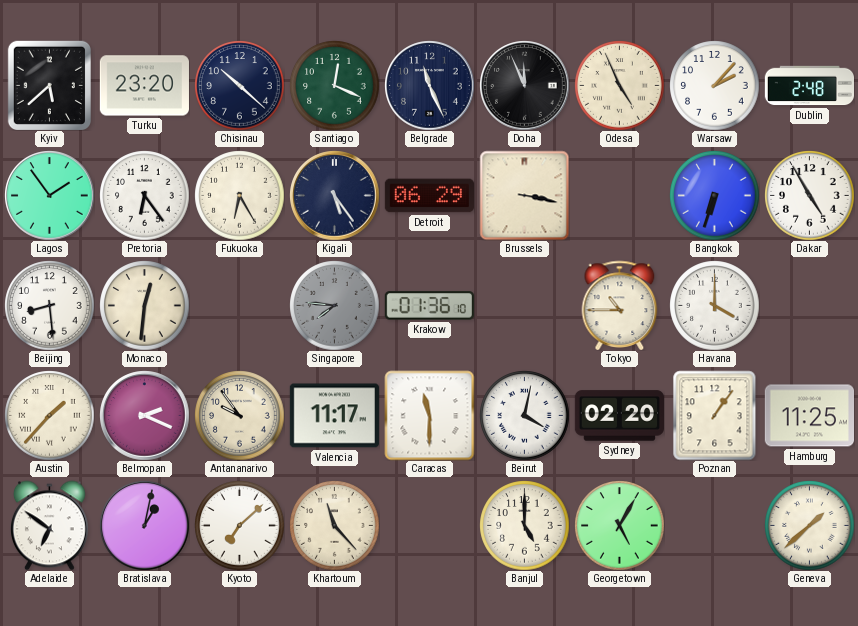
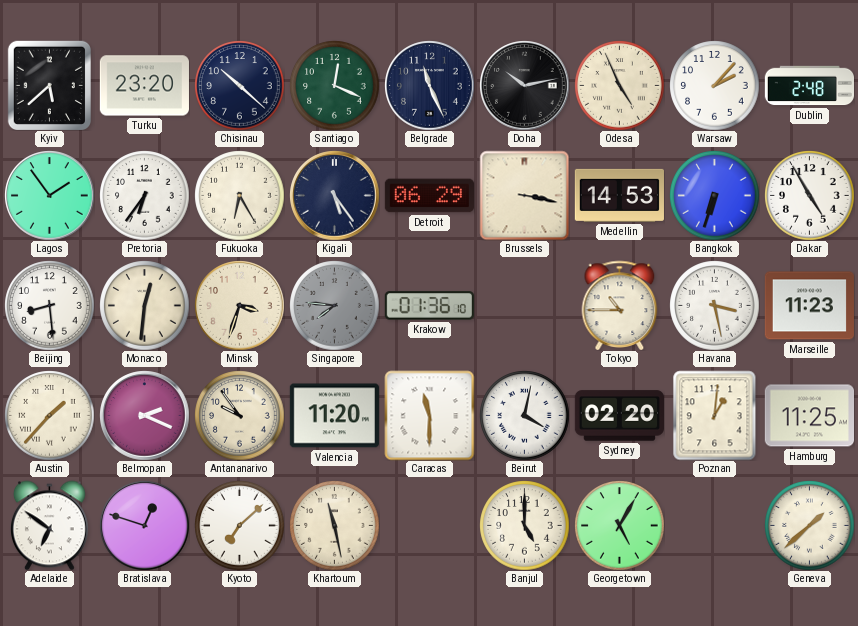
Doha: 11:56 -> 10:13 (524, 85)
Pretoria: 6:24 -> 6:36 (144, 195)
Medellin: none -> 14:53 (619, 195)
Minsk: none -> 3:33 (239, 305)
Havana: 4:00 -> 3:28 (714, 305)
Marseille: none -> 11:23 (809, 306)
Valencia: 11:17 -> 11:20 (334, 416)
Poznan: 1:06 -> 1:01 (715, 415)
Bratislava: 1:02 -> 12:48 (144, 525)
Khartoum: 11:23 -> 11:28 (334, 525)
